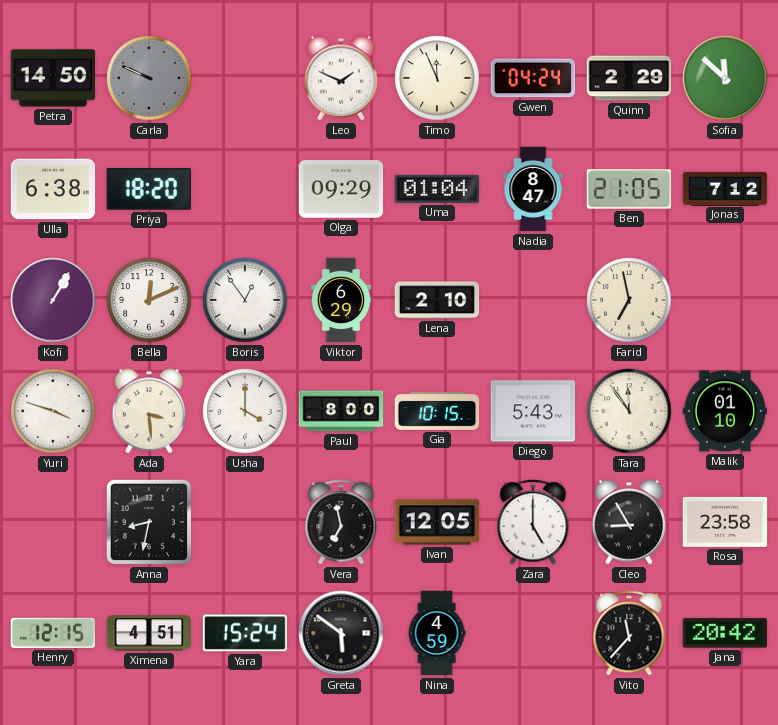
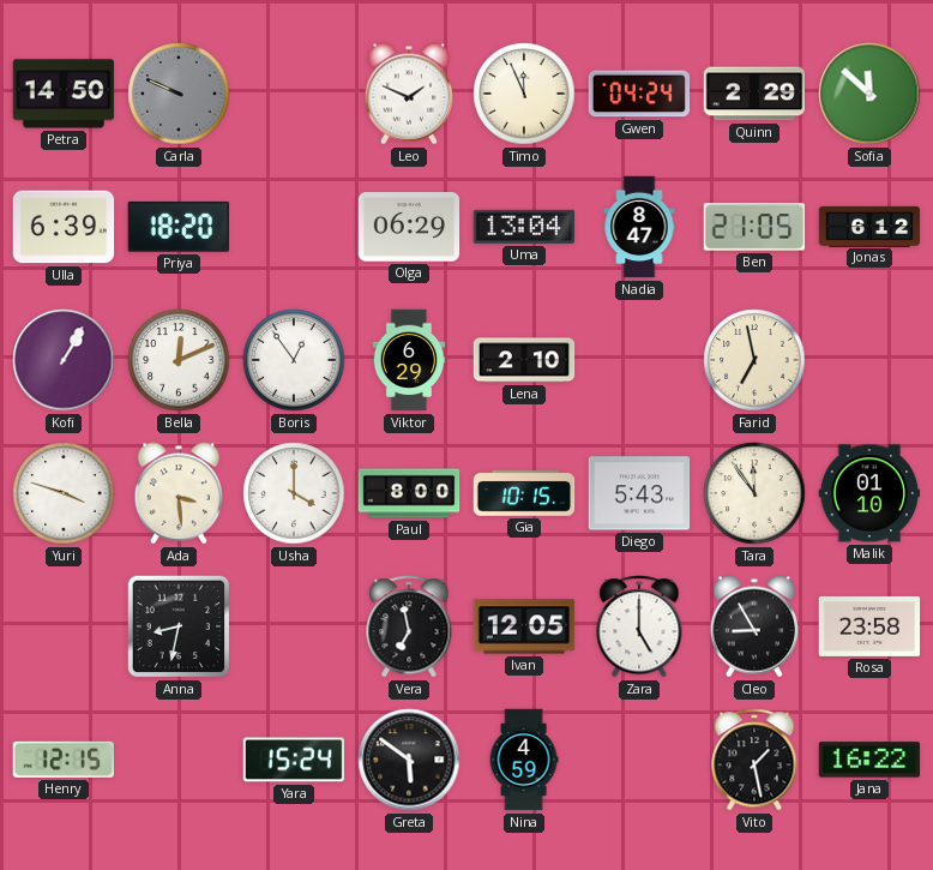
Ulla: 6:38 -> 6:39 (64, 227)
Olga: 09:29 -> 06:29 (409, 227)
Uma: 01:04 -> 13:04 (524, 227)
Jonas: 7:12 -> 6:12 (869, 226)
Ximena: 4:51 -> none (149, 633)
Vito: 11:37 -> 1:28 (754, 760)
Jana: 20:42 -> 16:22 (869, 760)
